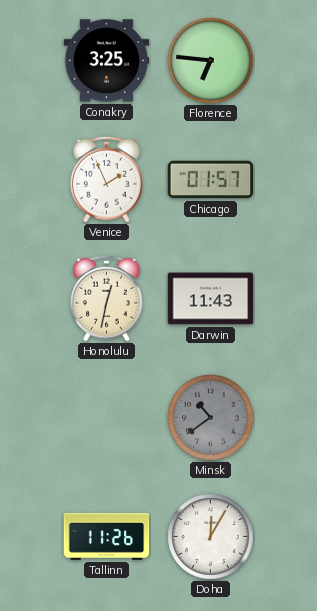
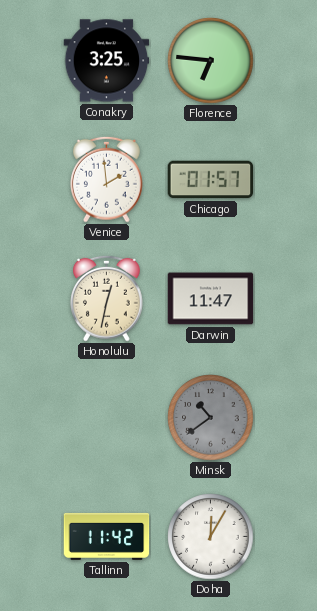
Venice: 1:56 -> 1:59 (107, 179)
Darwin: 11:43 -> 11:47 (211, 299)
Tallinn: 11:26 -> 11:42 (107, 536)
